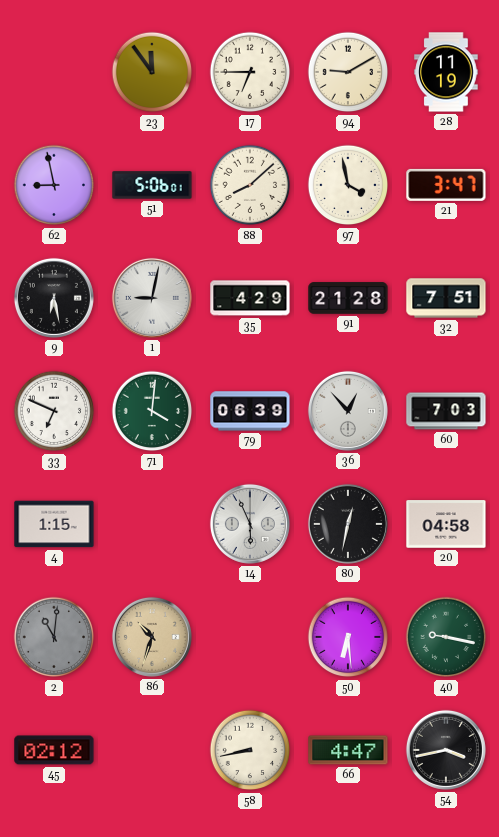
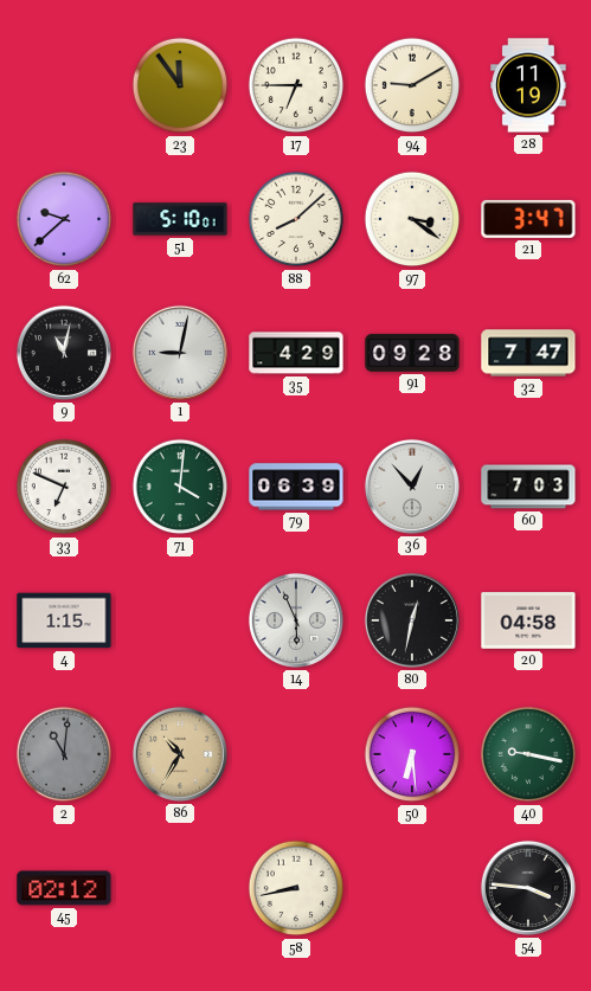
62: 8:58 -> 9:38 (64, 219)
51: 5:06 -> 5:10 (180, 219)
97: 3:58 -> 3:21 (412, 219)
9: 6:28 -> 11:02 (64, 353)
91: 21:28 -> 09:28 (412, 353)
32: 7:51 -> 7:47 (528, 353)
86: 10:33 -> 10:35 (180, 754)
66: 4:47 -> none (348, 750)
54: 3:43 -> 3:46 (528, 888)
